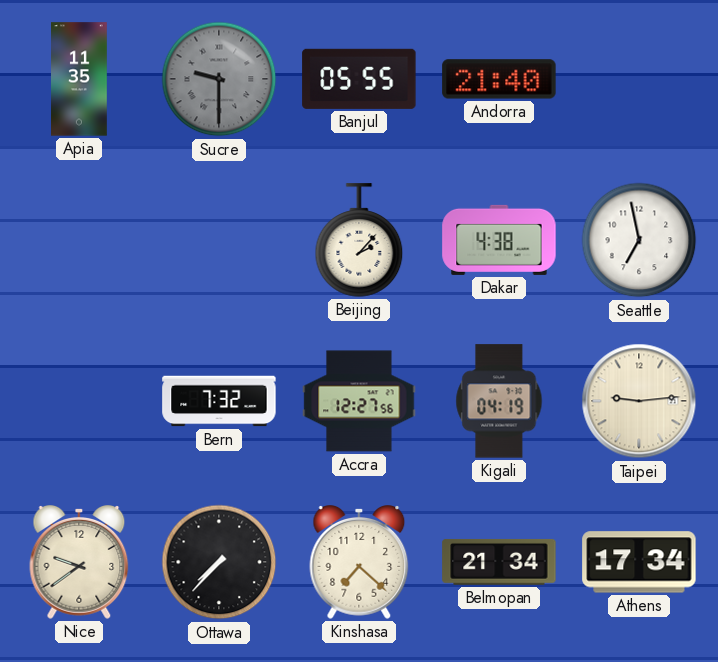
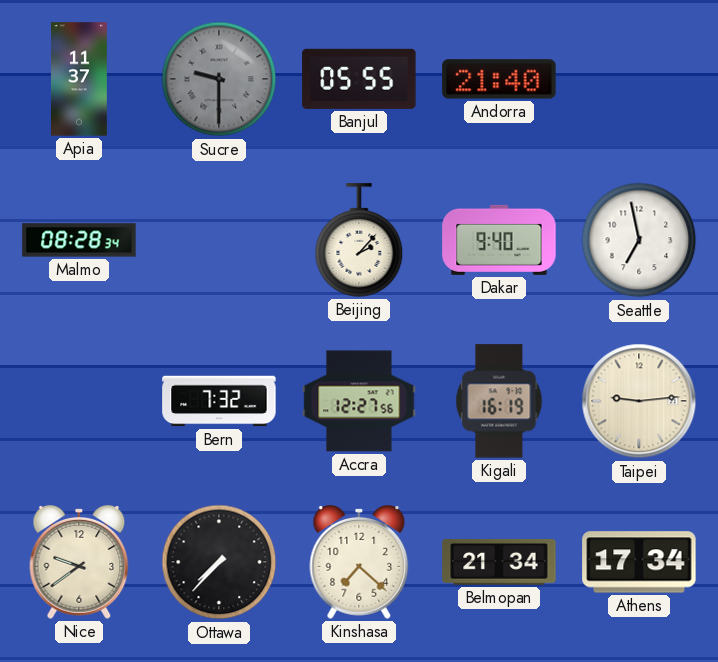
Apia: 11:35 -> 11:37 (80, 79)
Malmo: none -> 08:28 (79, 240)
Dakar: 4:38 -> 9:40 (499, 240)
Kigali: 04:19 -> 16:19 (499, 401)
